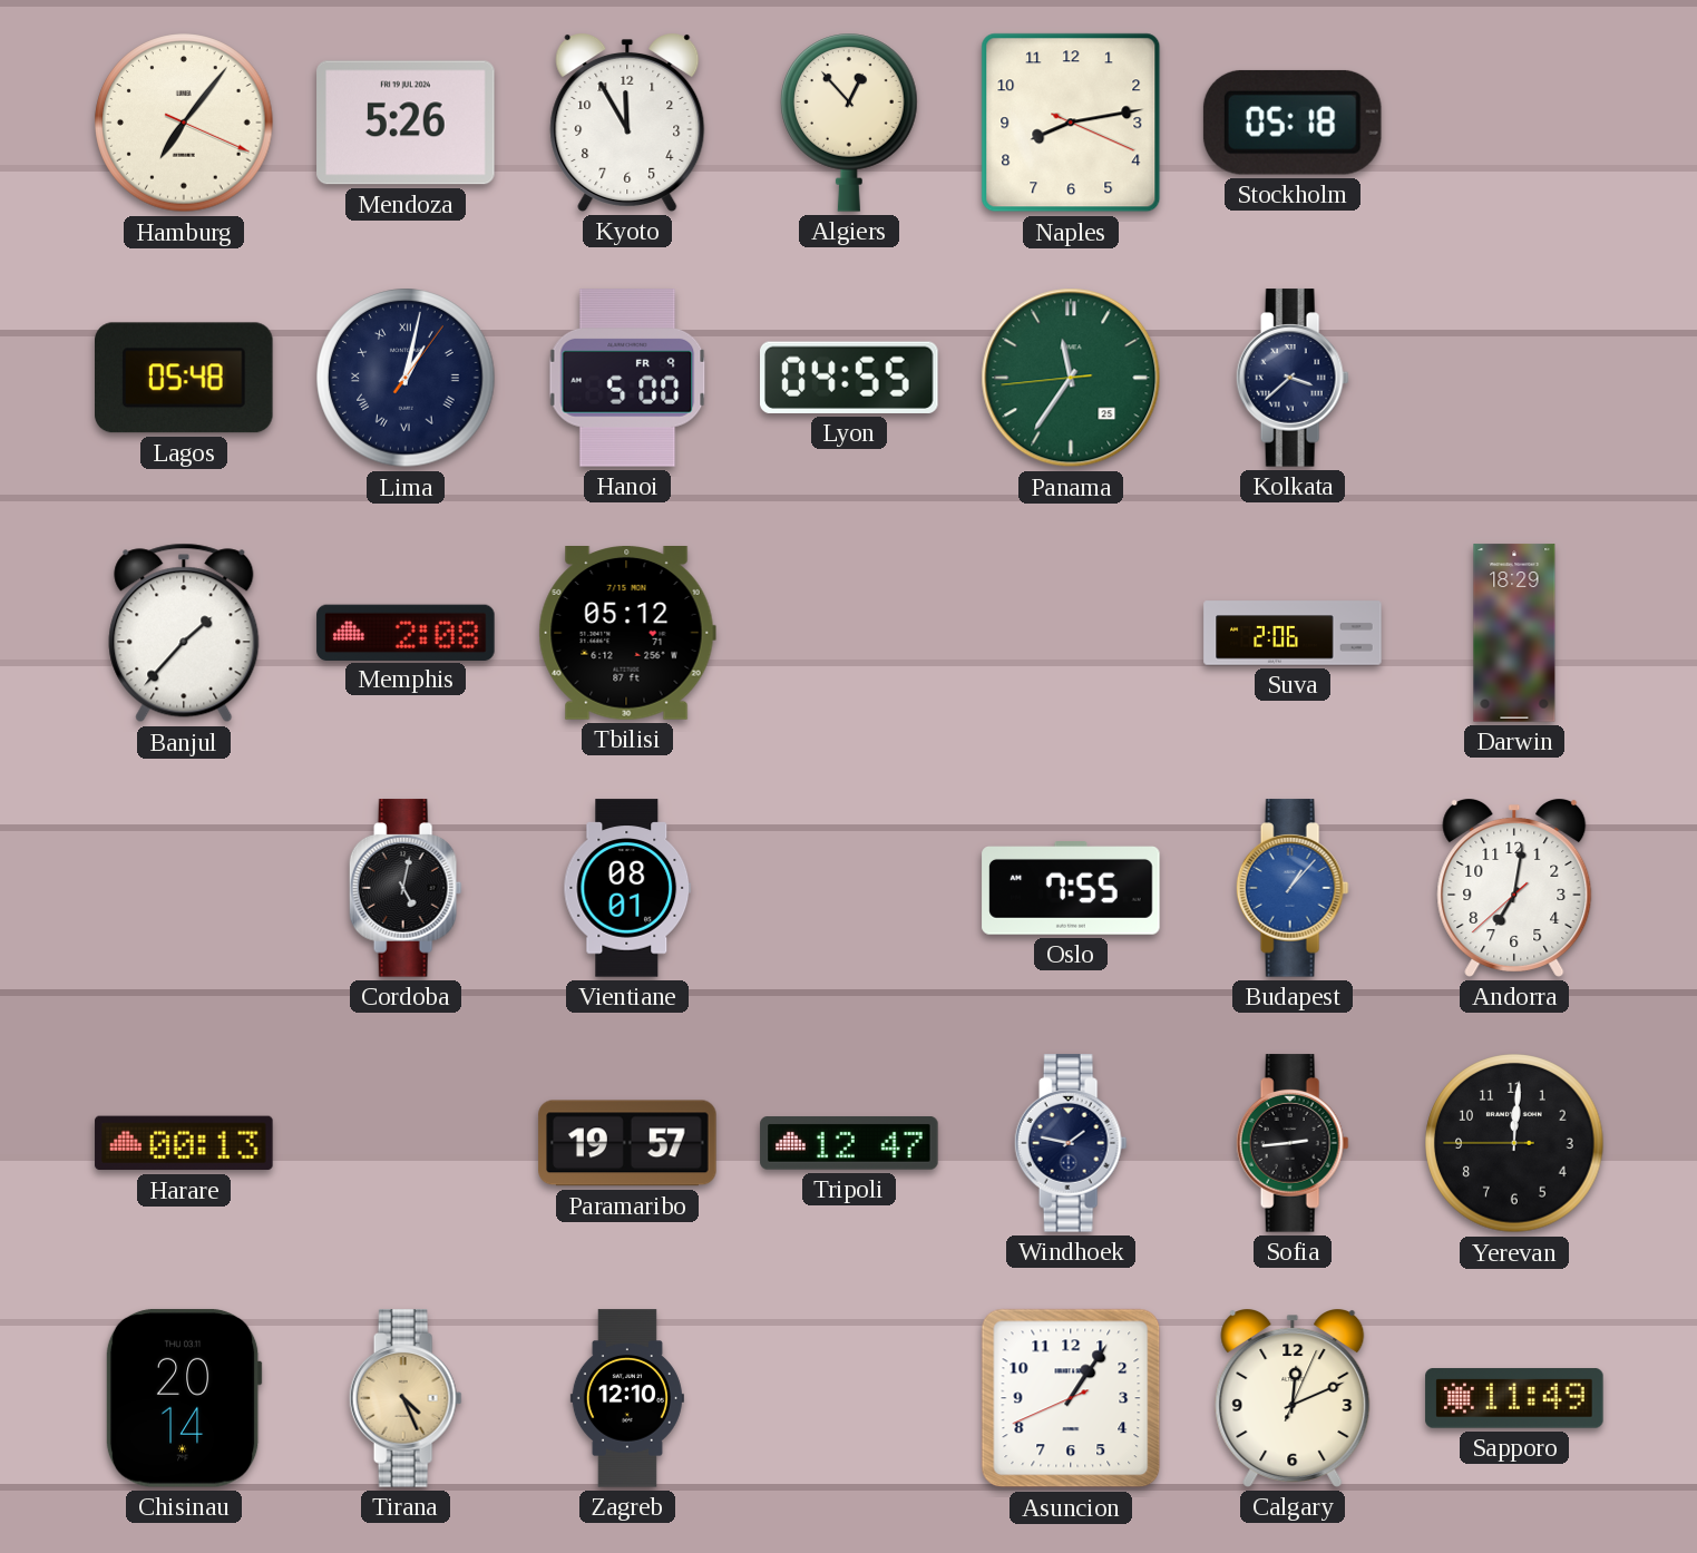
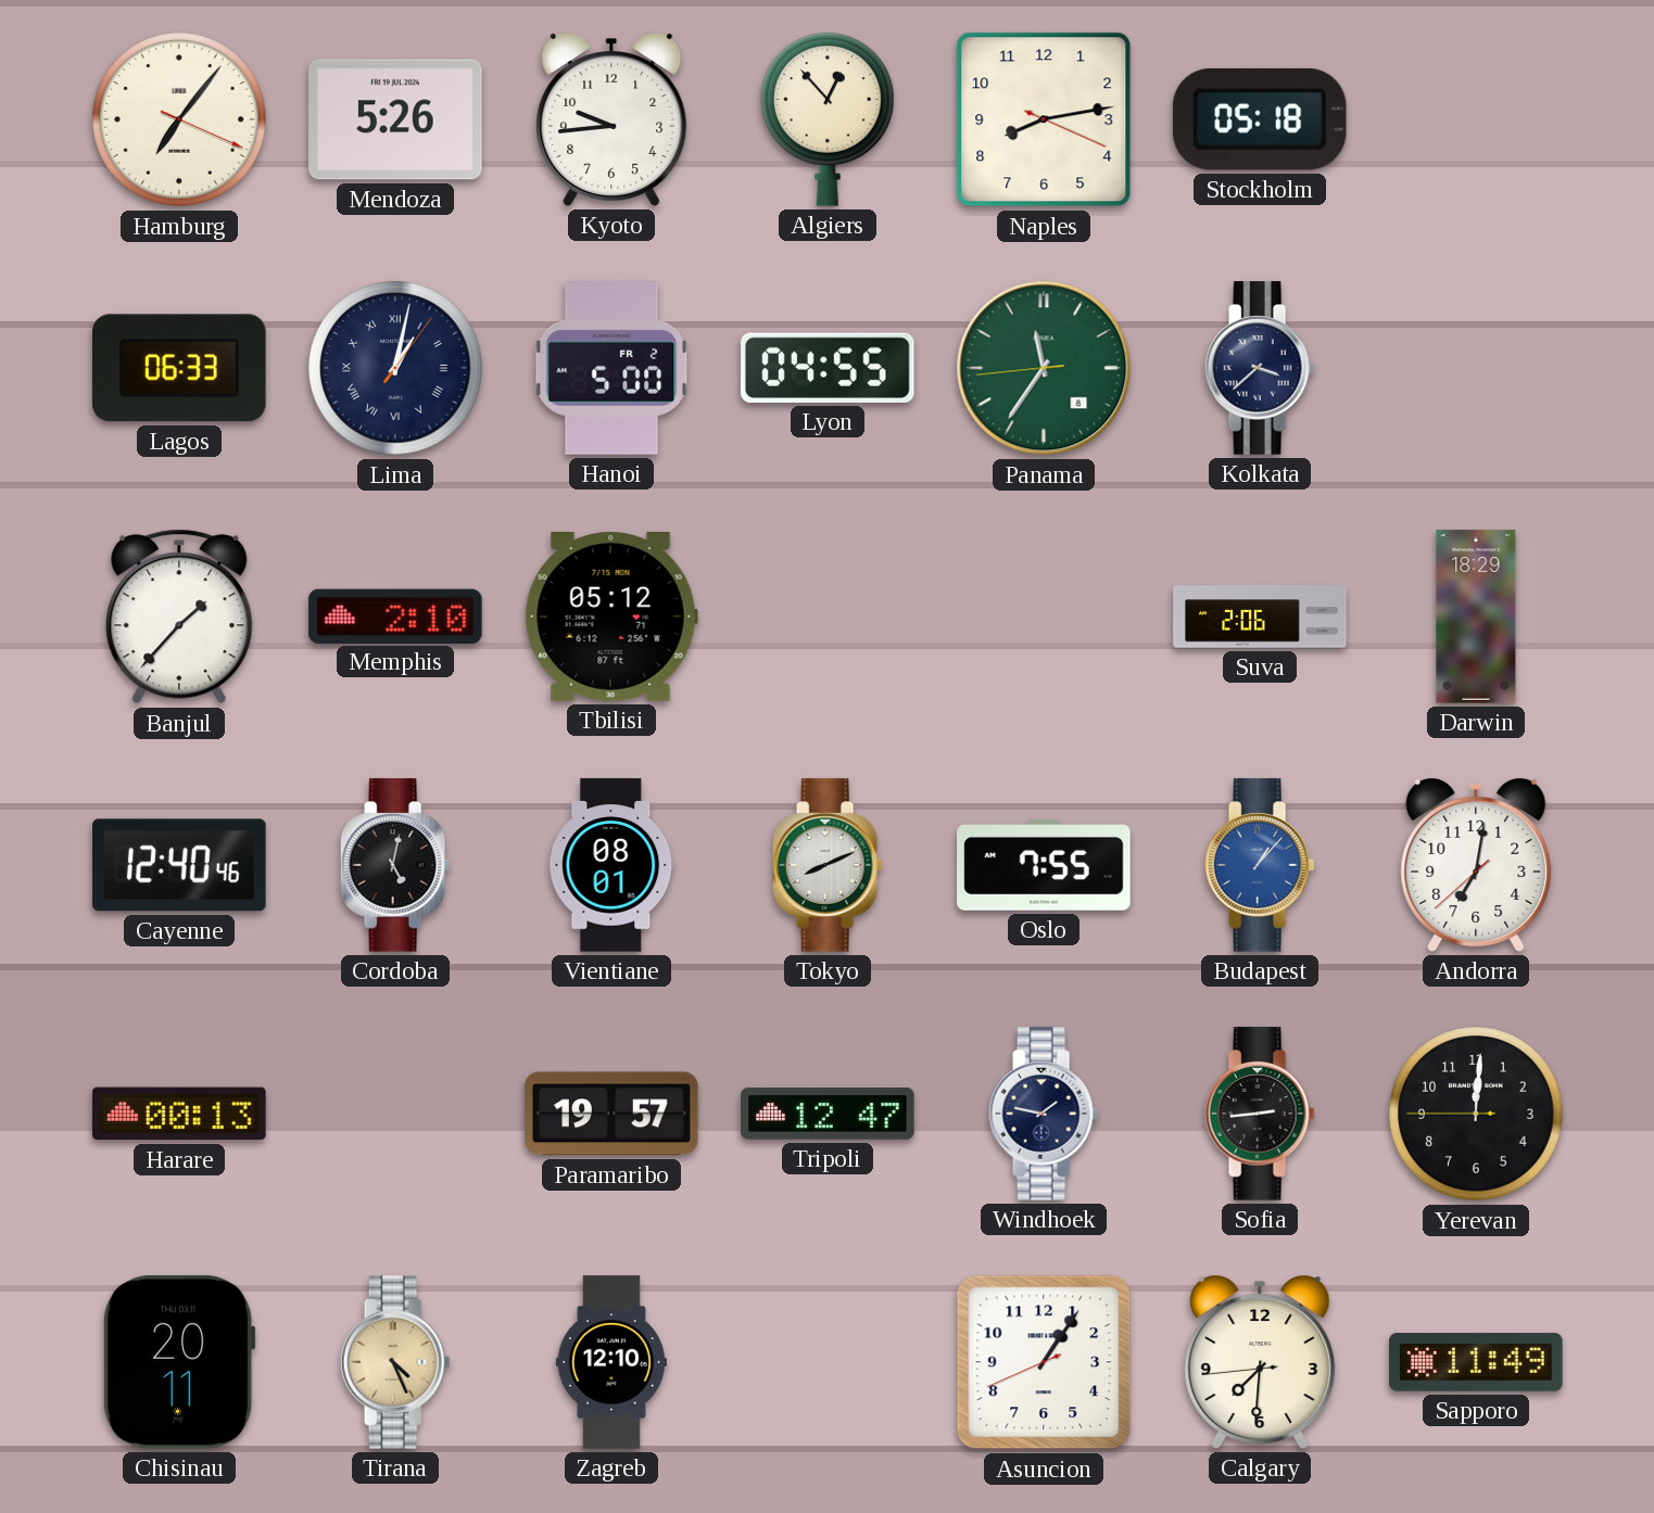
Kyoto: 11:55 -> 9:44 (611, 120)
Lagos: 05:48 -> 06:33 (180, 368)
Hanoi date: FR 9 -> FR 2 (611, 368)
Panama date: 25 -> 8 (1044, 368)
Memphis: 2:08 -> 2:10 (395, 615)
Cayenne: none -> 12:40 (179, 865)
Tokyo: none -> 8:11 (828, 865)
Chisinau: 20:14 -> 20:11 (179, 1362)
Calgary: 12:11 -> 7:30 (1260, 1363)
